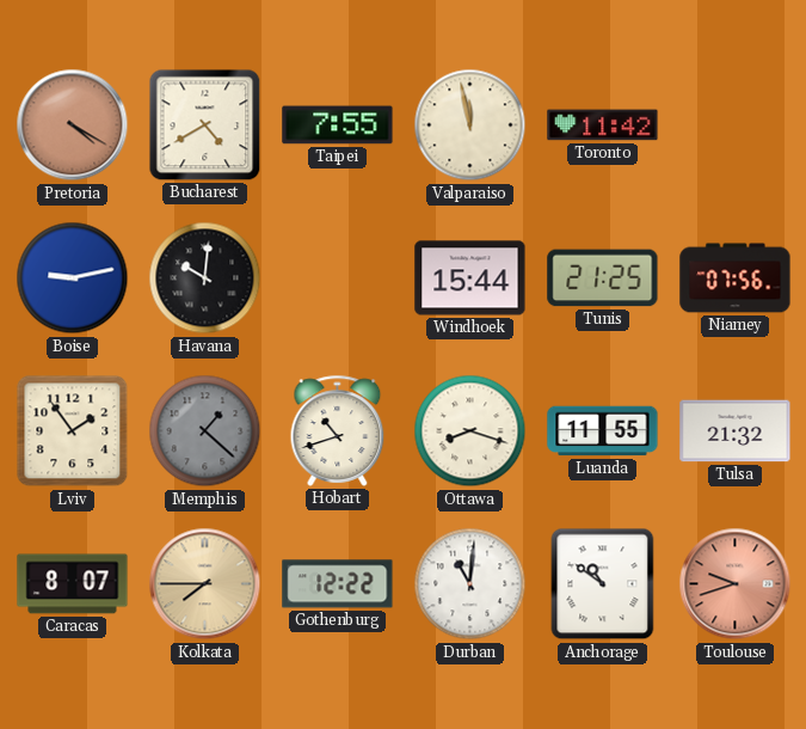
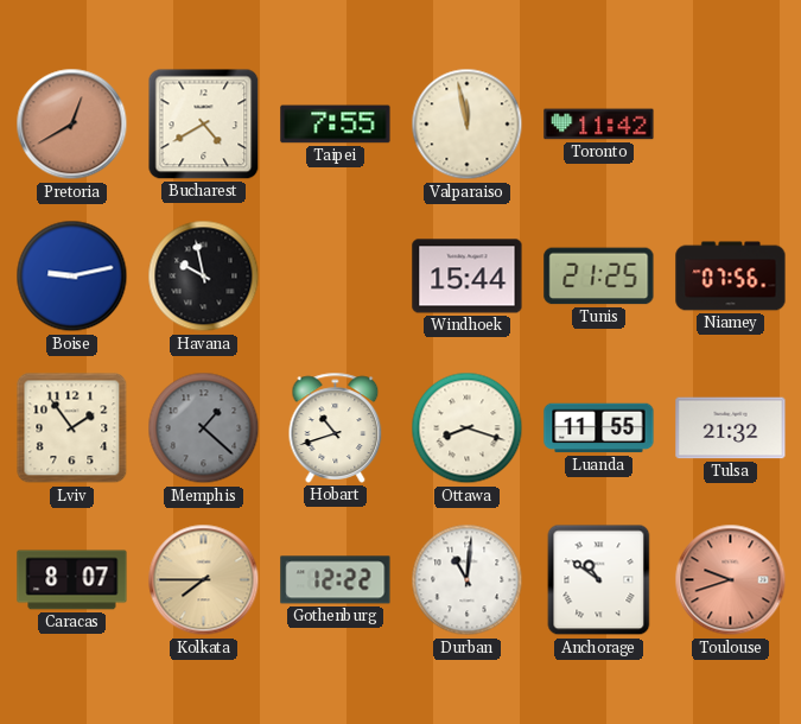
Pretoria: 4:20 -> 12:40 (72, 125)
Havana: 10:01 -> 9:58 (204, 277)
